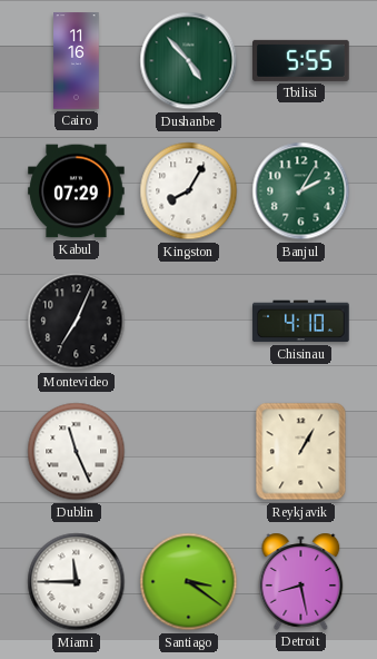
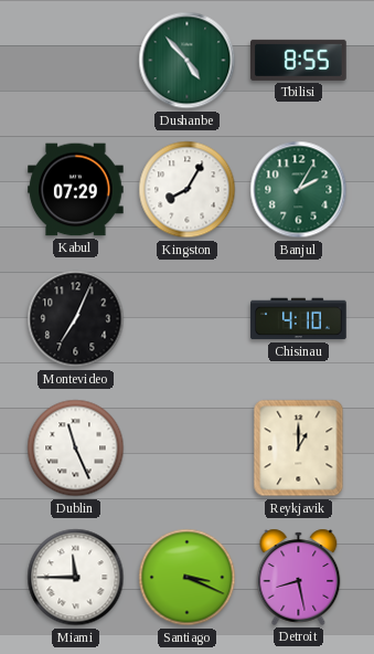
Cairo: 11:16 -> none (77, 61)
Tbilisi: 5:55 -> 8:55 (299, 60)
Reykjavik: 1:05 -> 1:00 (299, 449)
Santiago: 3:21 -> 3:19 (188, 578)
